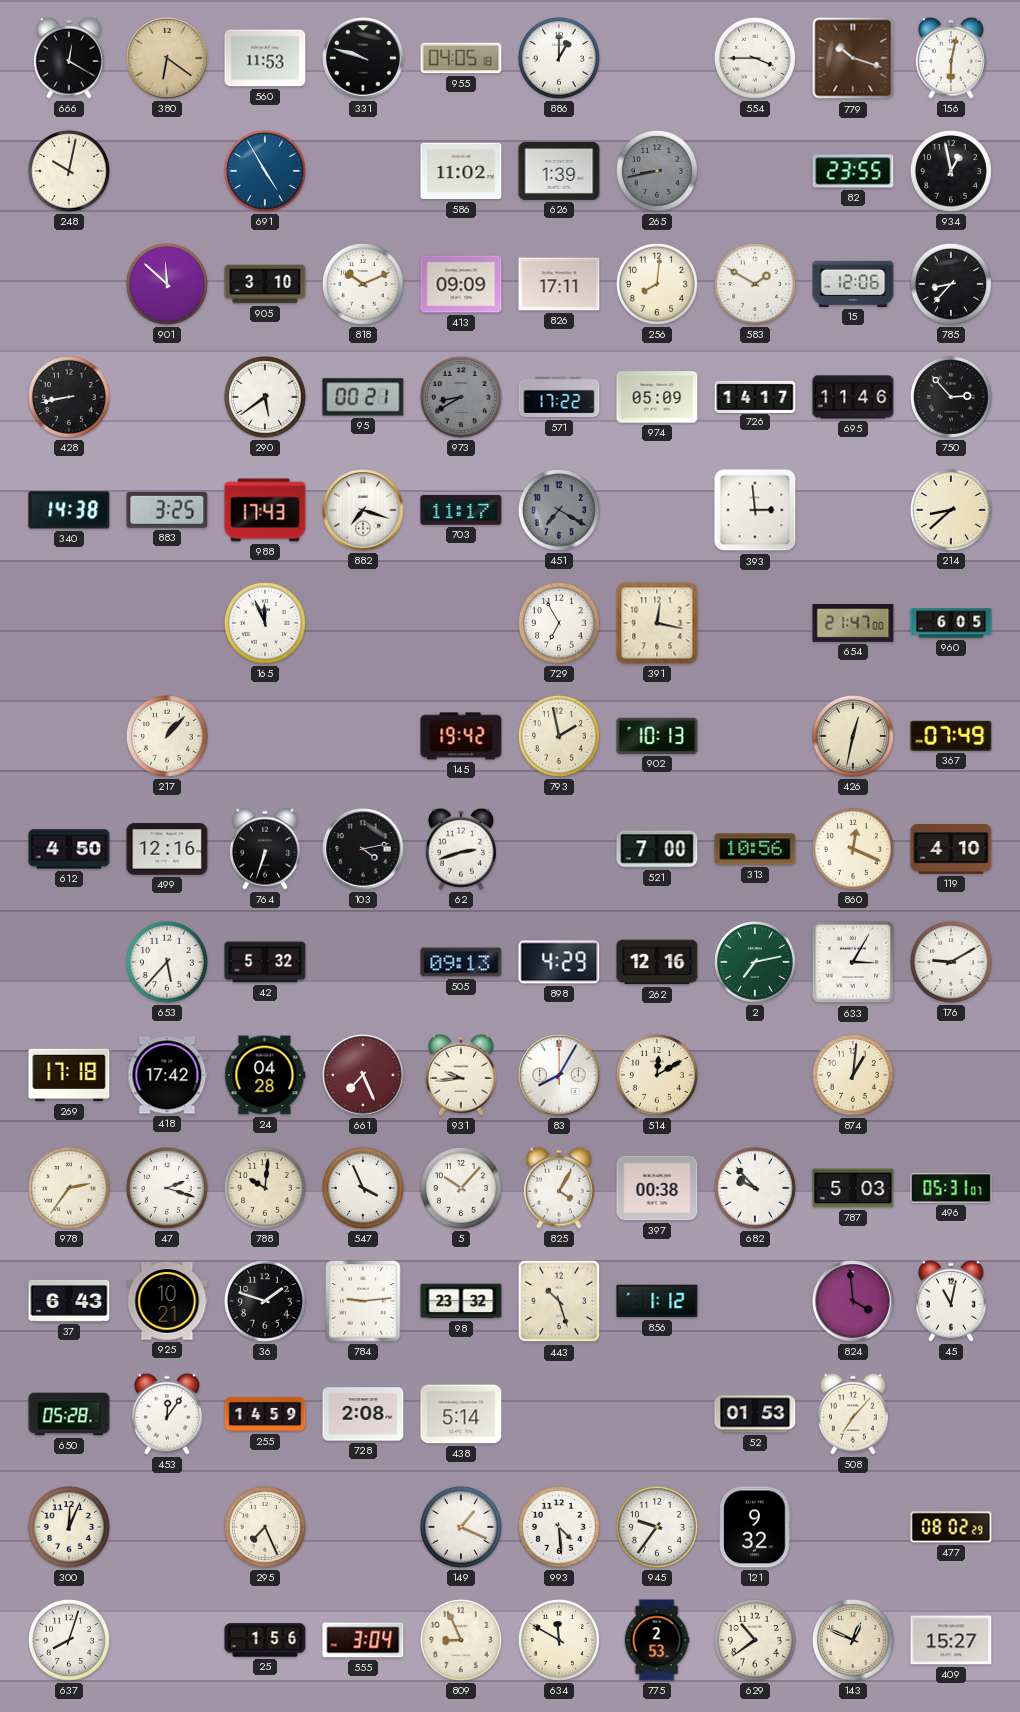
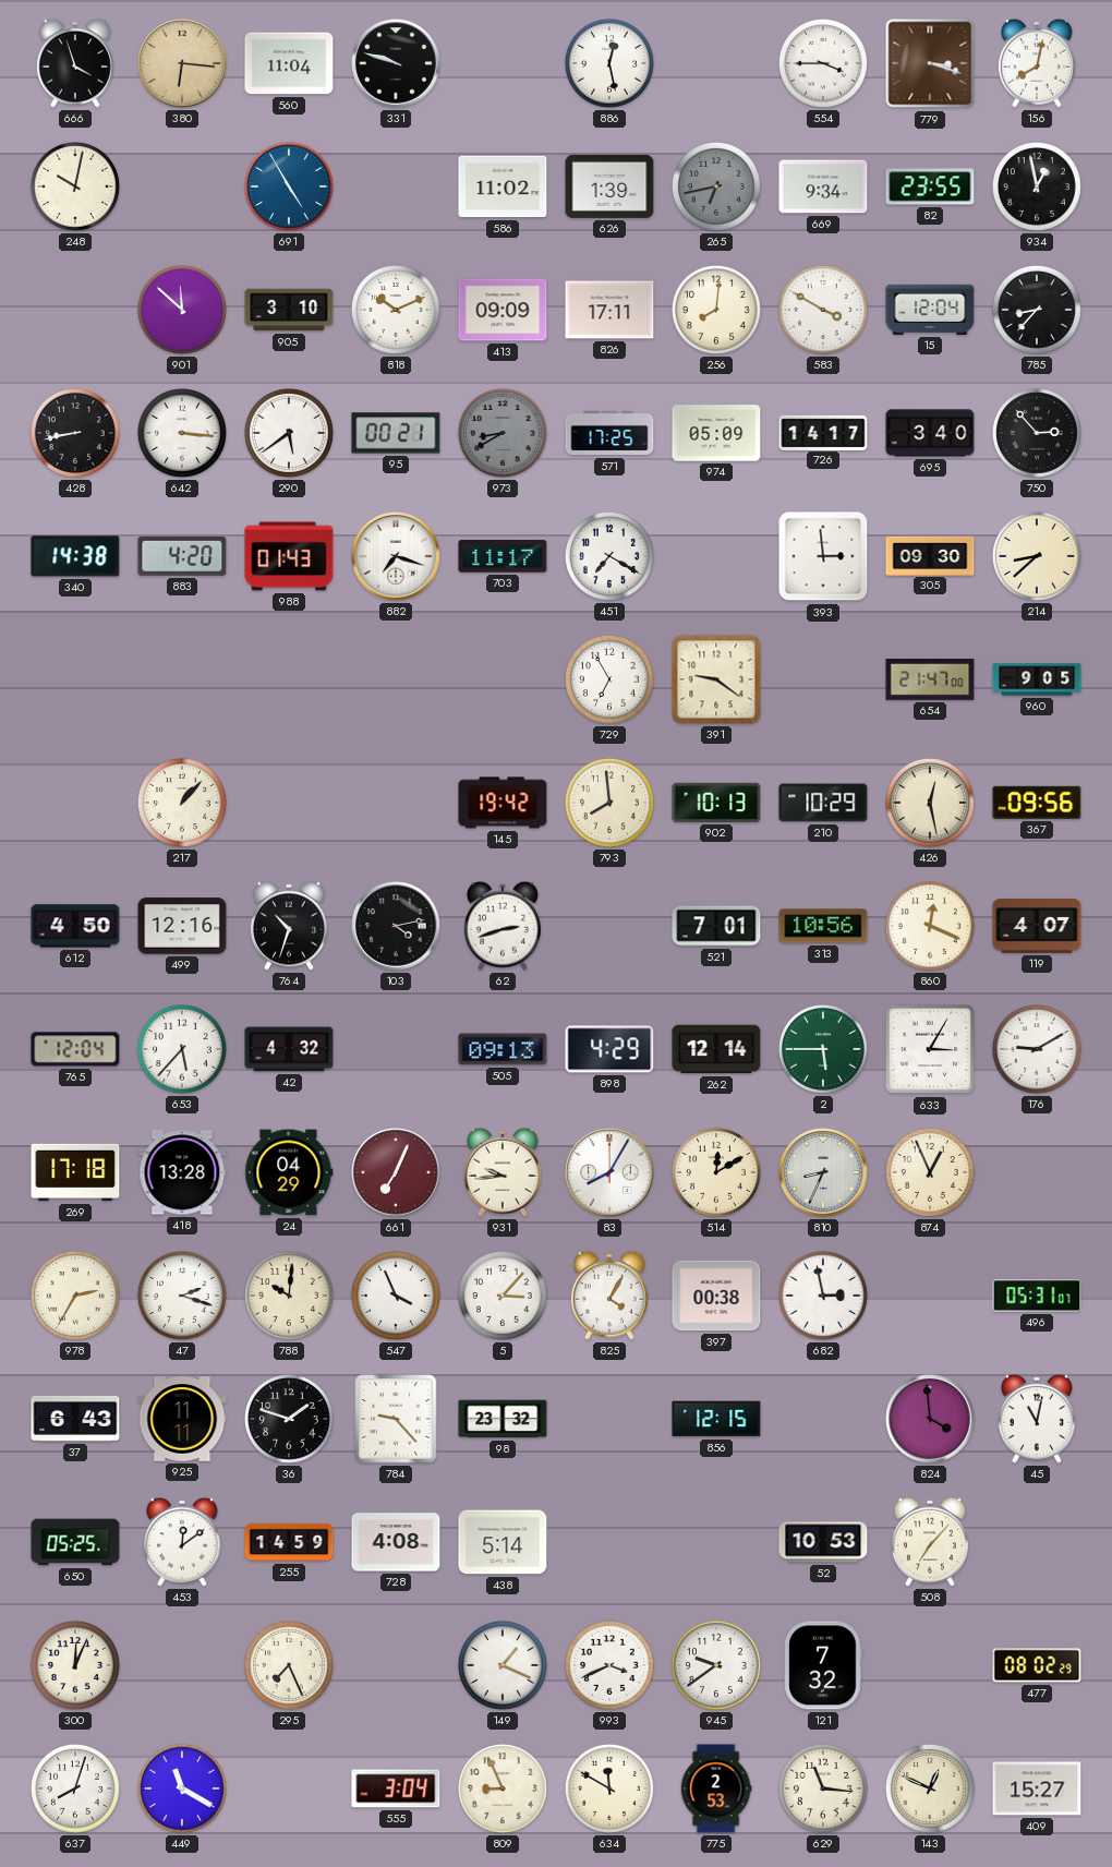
666: 12:20 -> 3:57 (75, 63)
380: 6:21 -> 6:16 (182, 63)
560: 11:53 -> 11:04 (289, 63)
955: 04:05 -> none (461, 58)
886: 1:00 -> 12:28 (609, 63)
779: 10:18 -> 3:18 (930, 63)
156: 6:02 -> 8:02 (1037, 63)
265: 8:43 -> 6:43 (716, 186)
669: none -> 9:34 (823, 186)
583: 1:50 -> 3:50 (823, 310)
15: 12:06 -> 12:04 (930, 310)
642: none -> 3:16 (182, 433)
571: 17:22 -> 17:25 (609, 433)
695: 11:46 -> 3:40 (930, 433)
883: 3:25 -> 4:20 (182, 556)
988: 17:43 -> 01:43 (289, 556)
451 dial: grey -> white (609, 556)
305: none -> 09:30 (930, 555)
165: 11:56 -> none (265, 623)
391: 12:17 -> 9:21 (716, 679)
960: 6:05 -> 9:05 (1037, 679)
793: 1:58 -> 7:59 (609, 803)
210: none -> 10:29 (823, 803)
426: 12:32 -> 12:28 (930, 803)
367: 07:49 -> 09:56 (1037, 803)
764: 6:33 -> 10:33 (289, 926)
521: 7:00 -> 7:01 (716, 926)
119: 4:10 -> 4:07 (1037, 926)
765: none -> 12:04 (75, 1049)
42: 5:32 -> 4:32 (289, 1049)
262: 12:16 -> 12:14 (716, 1049)
2: 7:13 -> 5:45 (823, 1049)
418: 17:42 -> 13:28 (182, 1172)
24: 04:28 -> 04:29 (289, 1172)
661: 7:26 -> 7:04 (396, 1172)
810: none -> 8:34 (823, 1172)
874: 1:01 -> 12:56 (930, 1172)
978: 2:36 -> 2:35 (75, 1296)
5: 10:07 -> 3:07 (503, 1296)
682: 9:53 -> 2:58 (823, 1296)
787: 5:03 -> none (853, 1188)
925: 10:21 -> 11:11 (182, 1419)
784: 9:14 -> 9:23 (396, 1419)
443: 10:27 -> none (559, 1301)
856: 1:12 -> 12:15 (716, 1419)
650: 05:28 -> 05:25 (75, 1542)
453: 12:06 -> 12:09 (182, 1542)
728: 2:08 -> 4:08 (396, 1542)
52: 01:53 -> 10:53 (823, 1542)
993: 4:29 -> 3:41 (609, 1665)
945: 9:36 -> 9:39 (716, 1665)
121: 9:32 -> 7:32 (823, 1665)
449: none -> 11:20 (182, 1788)
25: 1:56 -> none (265, 1640)
629: 10:39 -> 11:16 (823, 1788)
